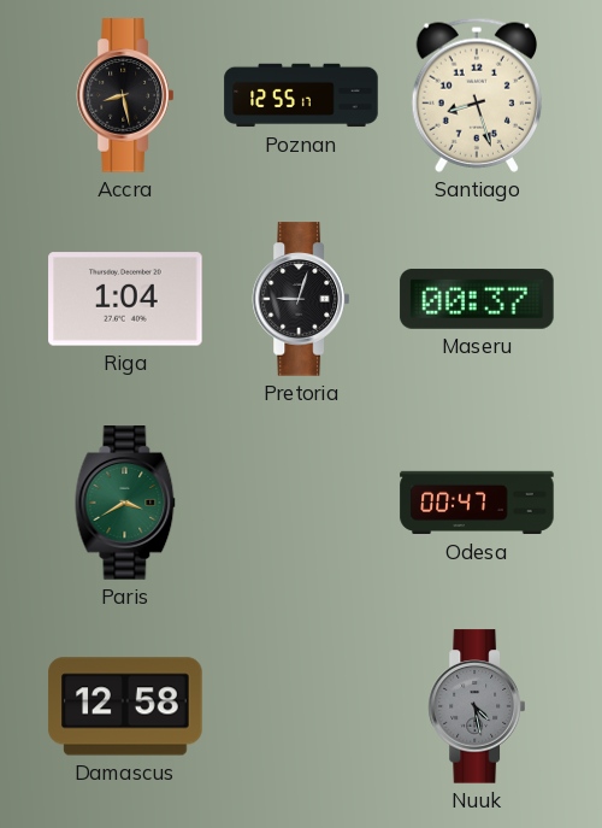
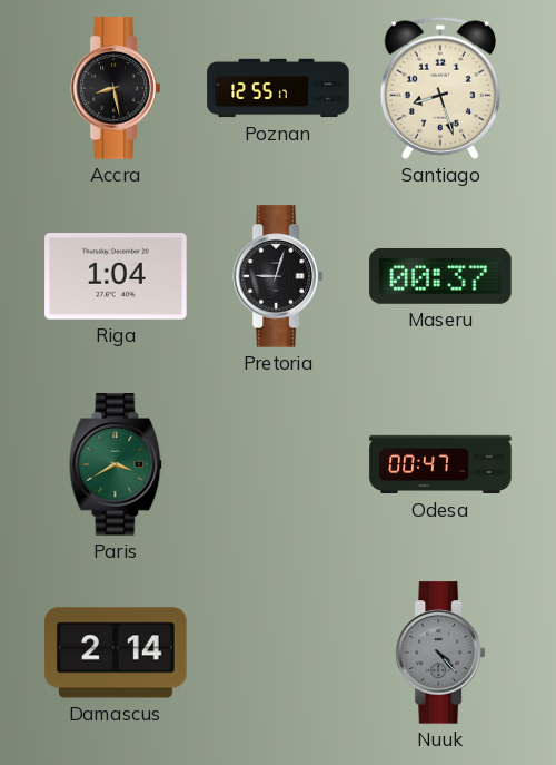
Damascus: 12:58 -> 2:14 (116, 653)
Nuuk: 4:28 -> 4:23 (439, 653)
